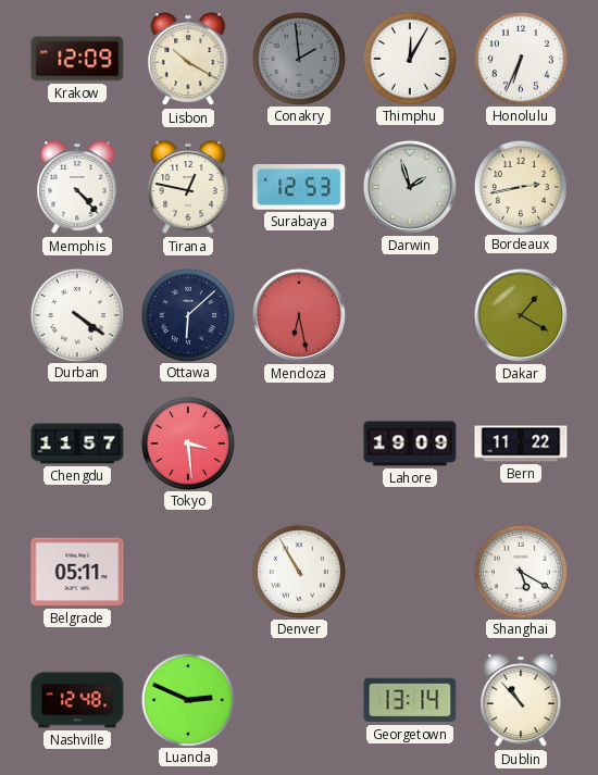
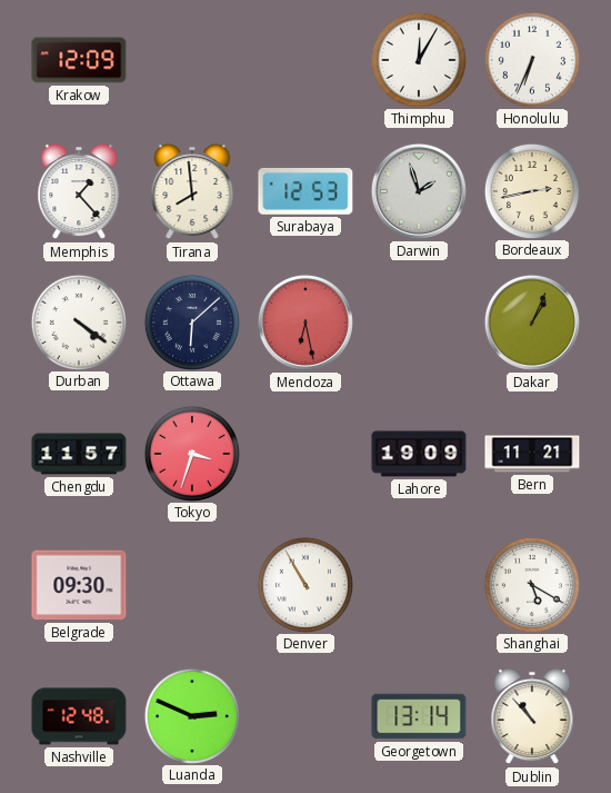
Lisbon: 10:20 -> none (188, 59)
Conakry: 1:59 -> none (298, 58)
Memphis: 4:23 -> 1:23 (79, 191)
Tirana: 12:47 -> 7:59 (192, 191)
Dakar: 1:20 -> 1:04 (532, 323)
Tokyo: 3:29 -> 3:33 (191, 453)
Bern: 11:22 -> 11:21 (532, 454)
Belgrade: 05:11 -> 09:30 (79, 585)
